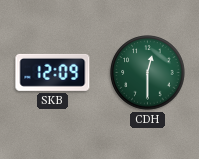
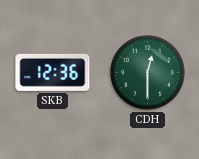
SKB: 12:09 -> 12:36 (53, 72)
